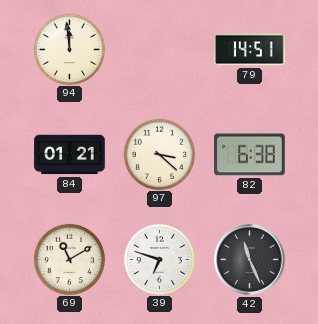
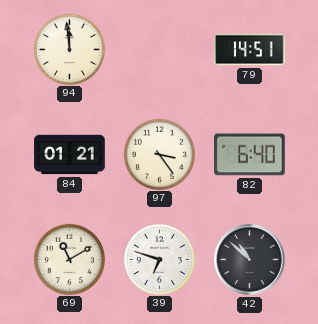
97: 3:22 -> 3:24 (159, 154)
82: 6:38 -> 6:40 (250, 155)
42: 11:26 -> 10:52 (250, 260)
